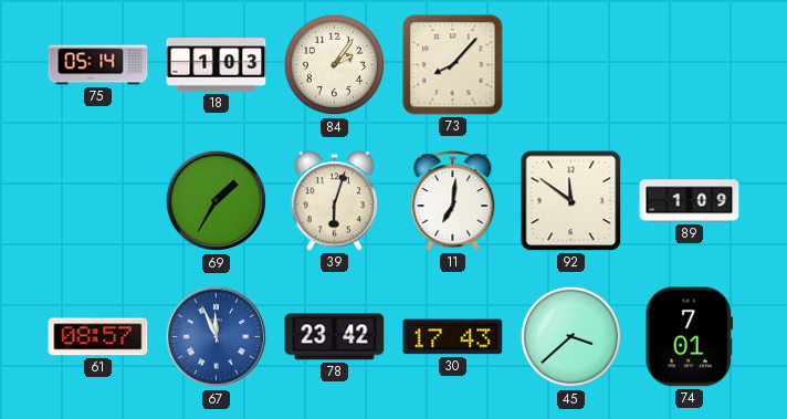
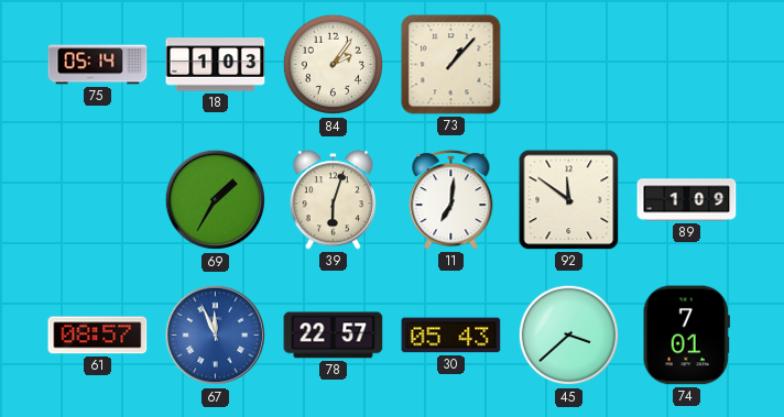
73: 8:07 -> 1:07 (451, 65)
78: 23:42 -> 22:57 (334, 336)
30: 17:43 -> 05:43 (451, 336)
